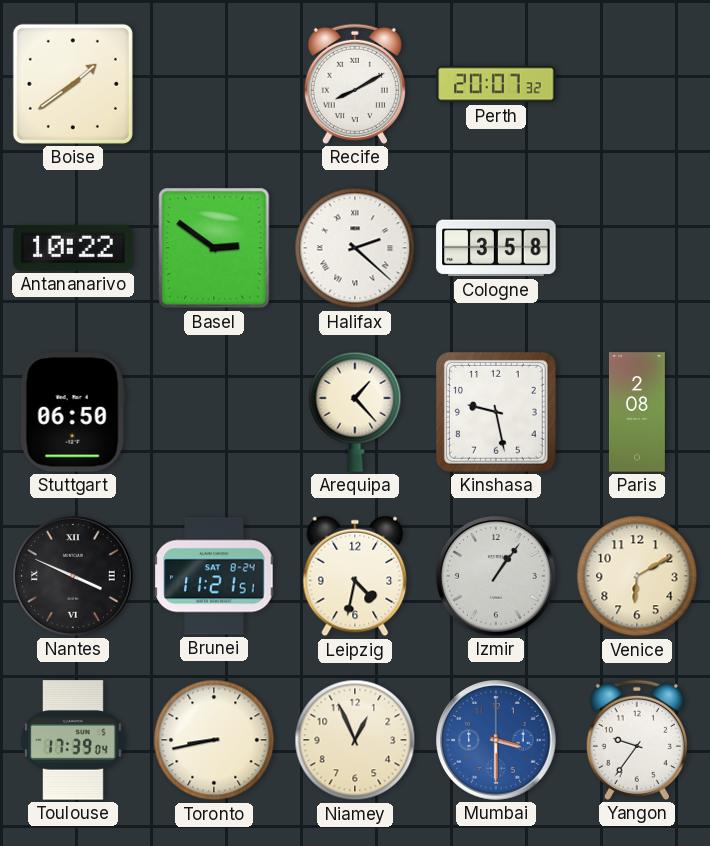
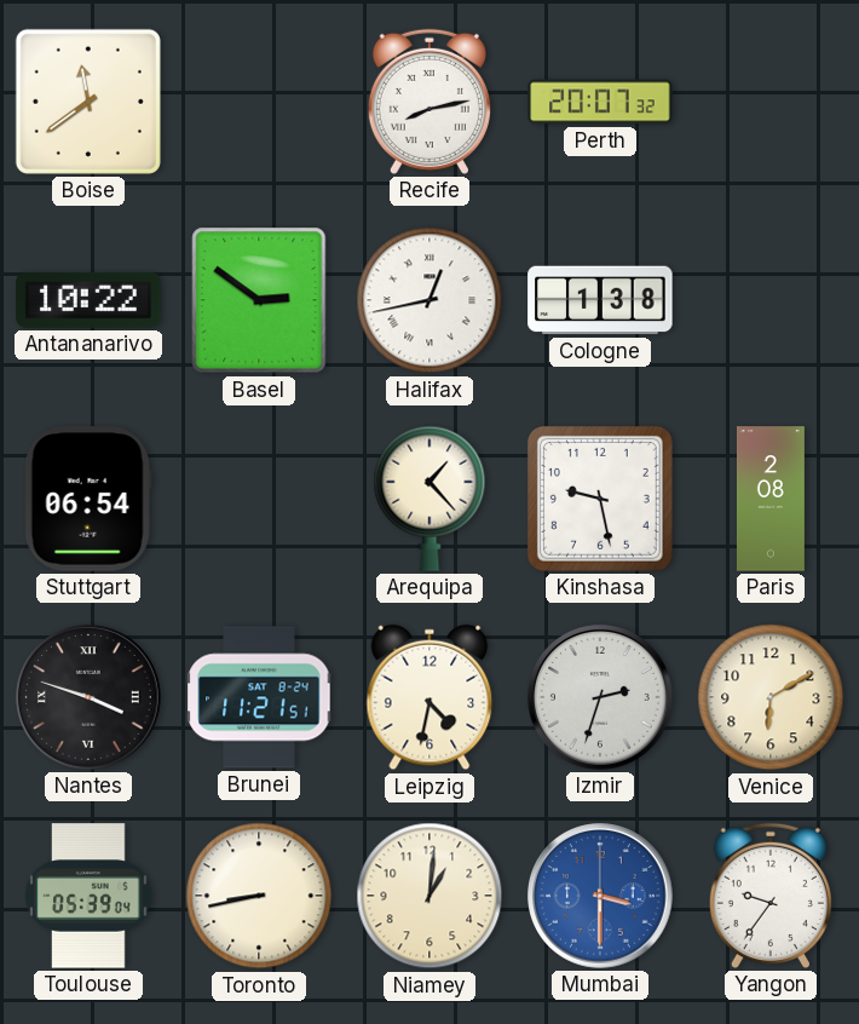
Boise: 1:39 -> 11:39 (88, 102)
Recife: 8:10 -> 8:13 (429, 102)
Halifax: 2:22 -> 12:43 (429, 300)
Cologne: 3:58 -> 1:38 (600, 300)
Stuttgart: 06:50 -> 06:54 (88, 499)
Nantes: 3:49 -> 3:48 (88, 697)
Izmir: 1:06 -> 2:33 (600, 697)
Toulouse: 17:39 -> 05:39 (88, 896)
Niamey: 12:56 -> 1:01 (429, 896)
